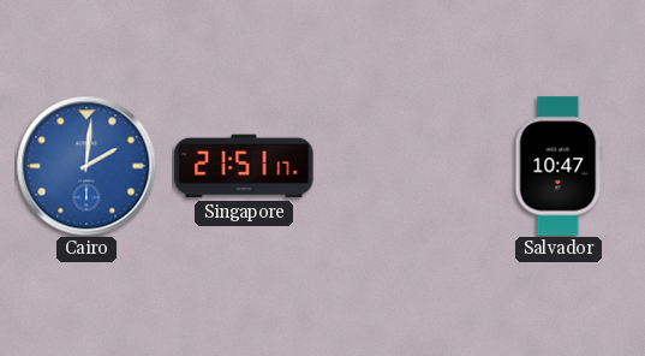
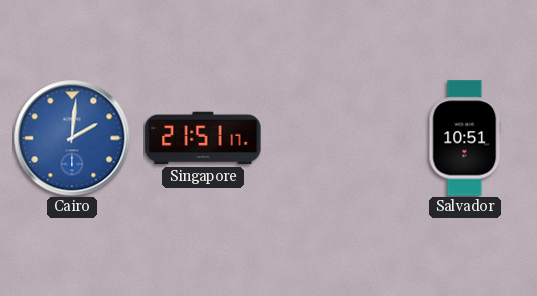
Salvador: 10:47 -> 10:51 (465, 138)
